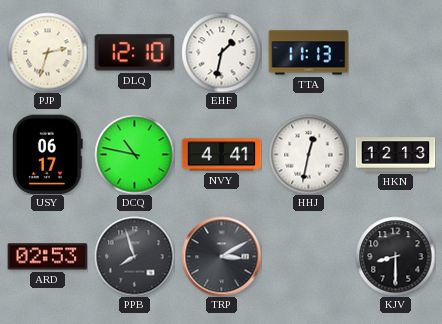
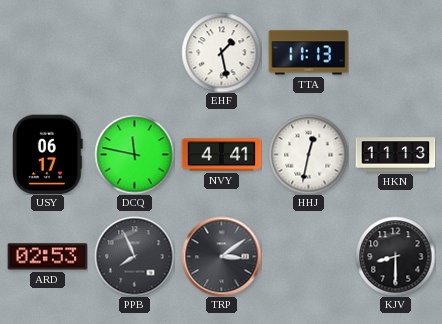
PJP: 2:33 -> none (47, 52)
DLQ: 12:10 -> none (134, 53)
EHF: 1:32 -> 1:28 (221, 52)
DCQ: 10:47 -> 11:47 (134, 154)
HKN: 12:13 -> 11:13 (395, 155)
PPB: 7:57 -> 7:56 (134, 256)
TRP: 3:10 -> 3:09 (221, 256)
